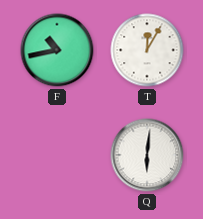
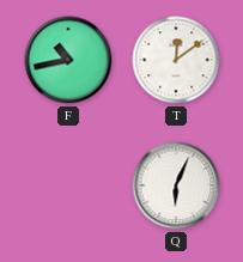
T: 12:05 -> 12:09 (176, 60)
Q: 6:01 -> 6:04 (176, 185)
